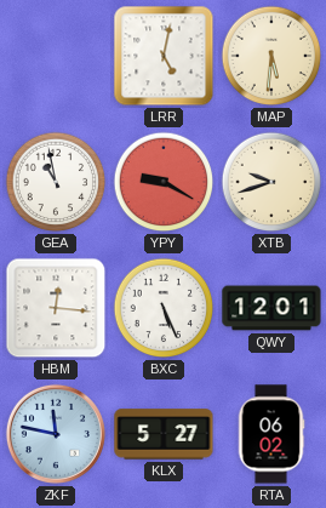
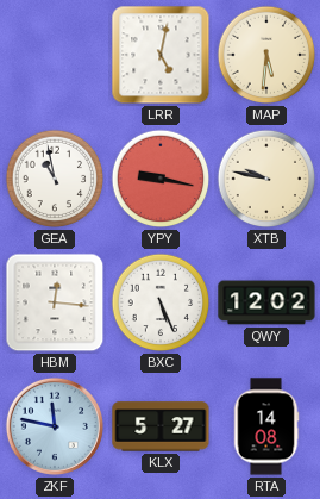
YPY: 9:20 -> 9:17 (161, 179)
XTB: 9:42 -> 9:47 (266, 179)
QWY: 12:01 -> 12:02 (266, 302)
RTA: 06:02 -> 14:08 (266, 426)
